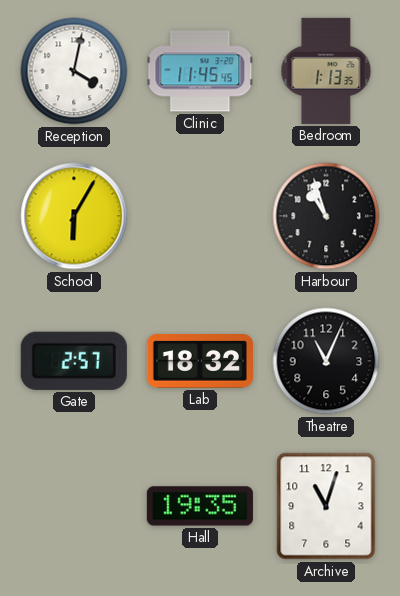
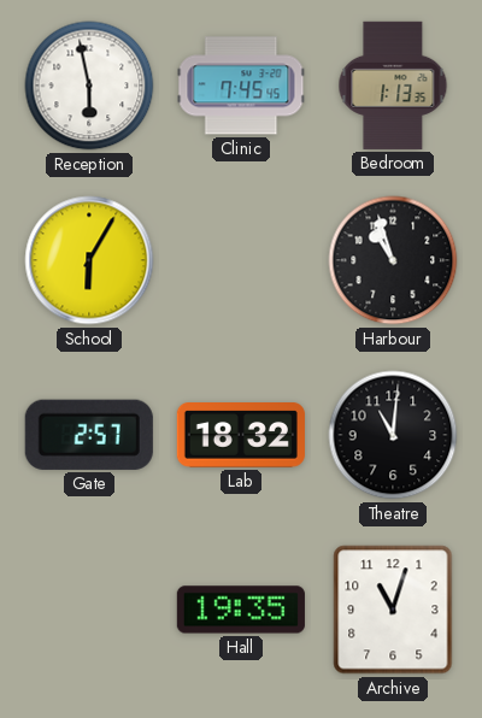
Reception: 4:02 -> 5:58 (89, 86)
Clinic: 11:45 -> 7:45 (241, 86)
Theatre: 11:04 -> 11:01 (393, 435)
